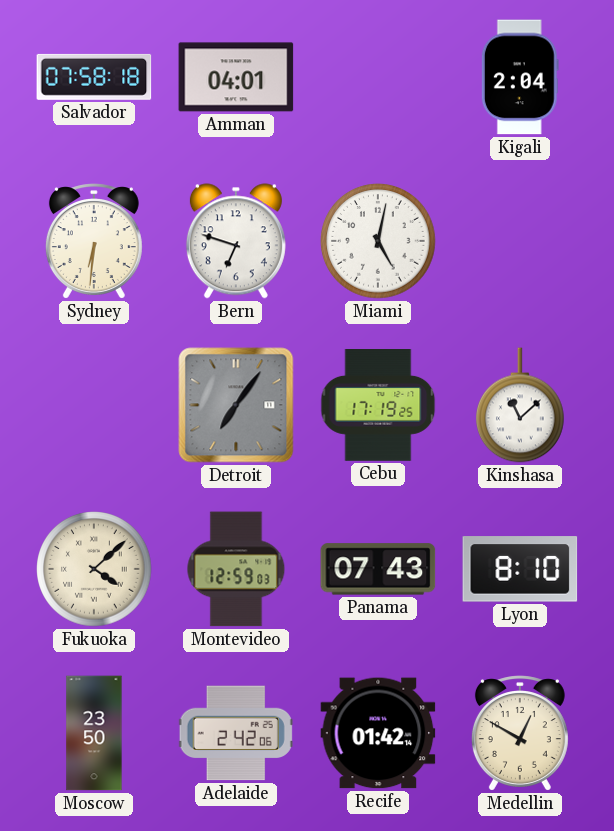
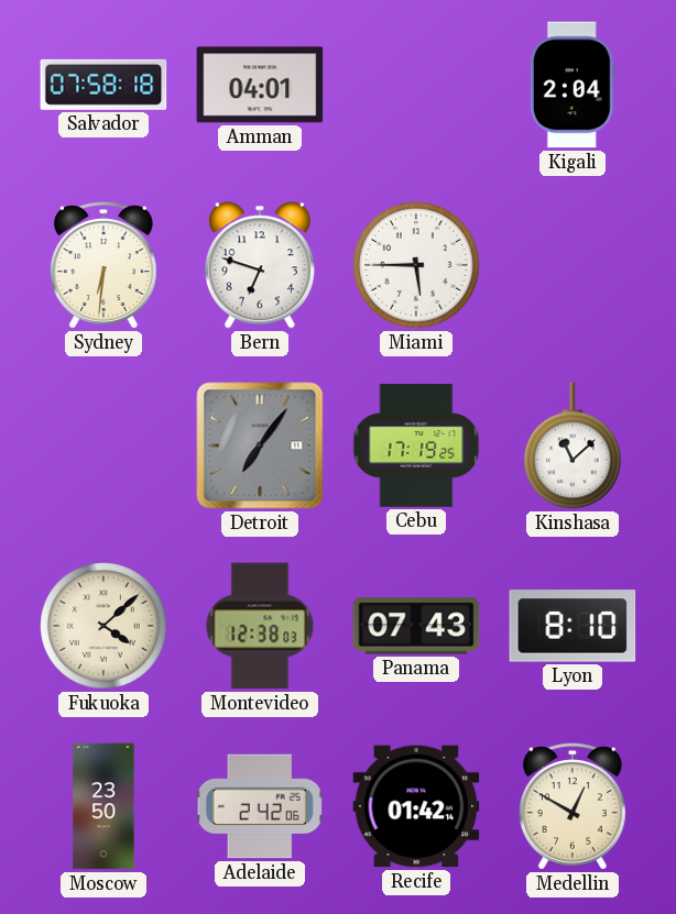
Miami: 5:02 -> 5:45 (416, 265)
Montevideo: 12:59 -> 12:38 (260, 626)
